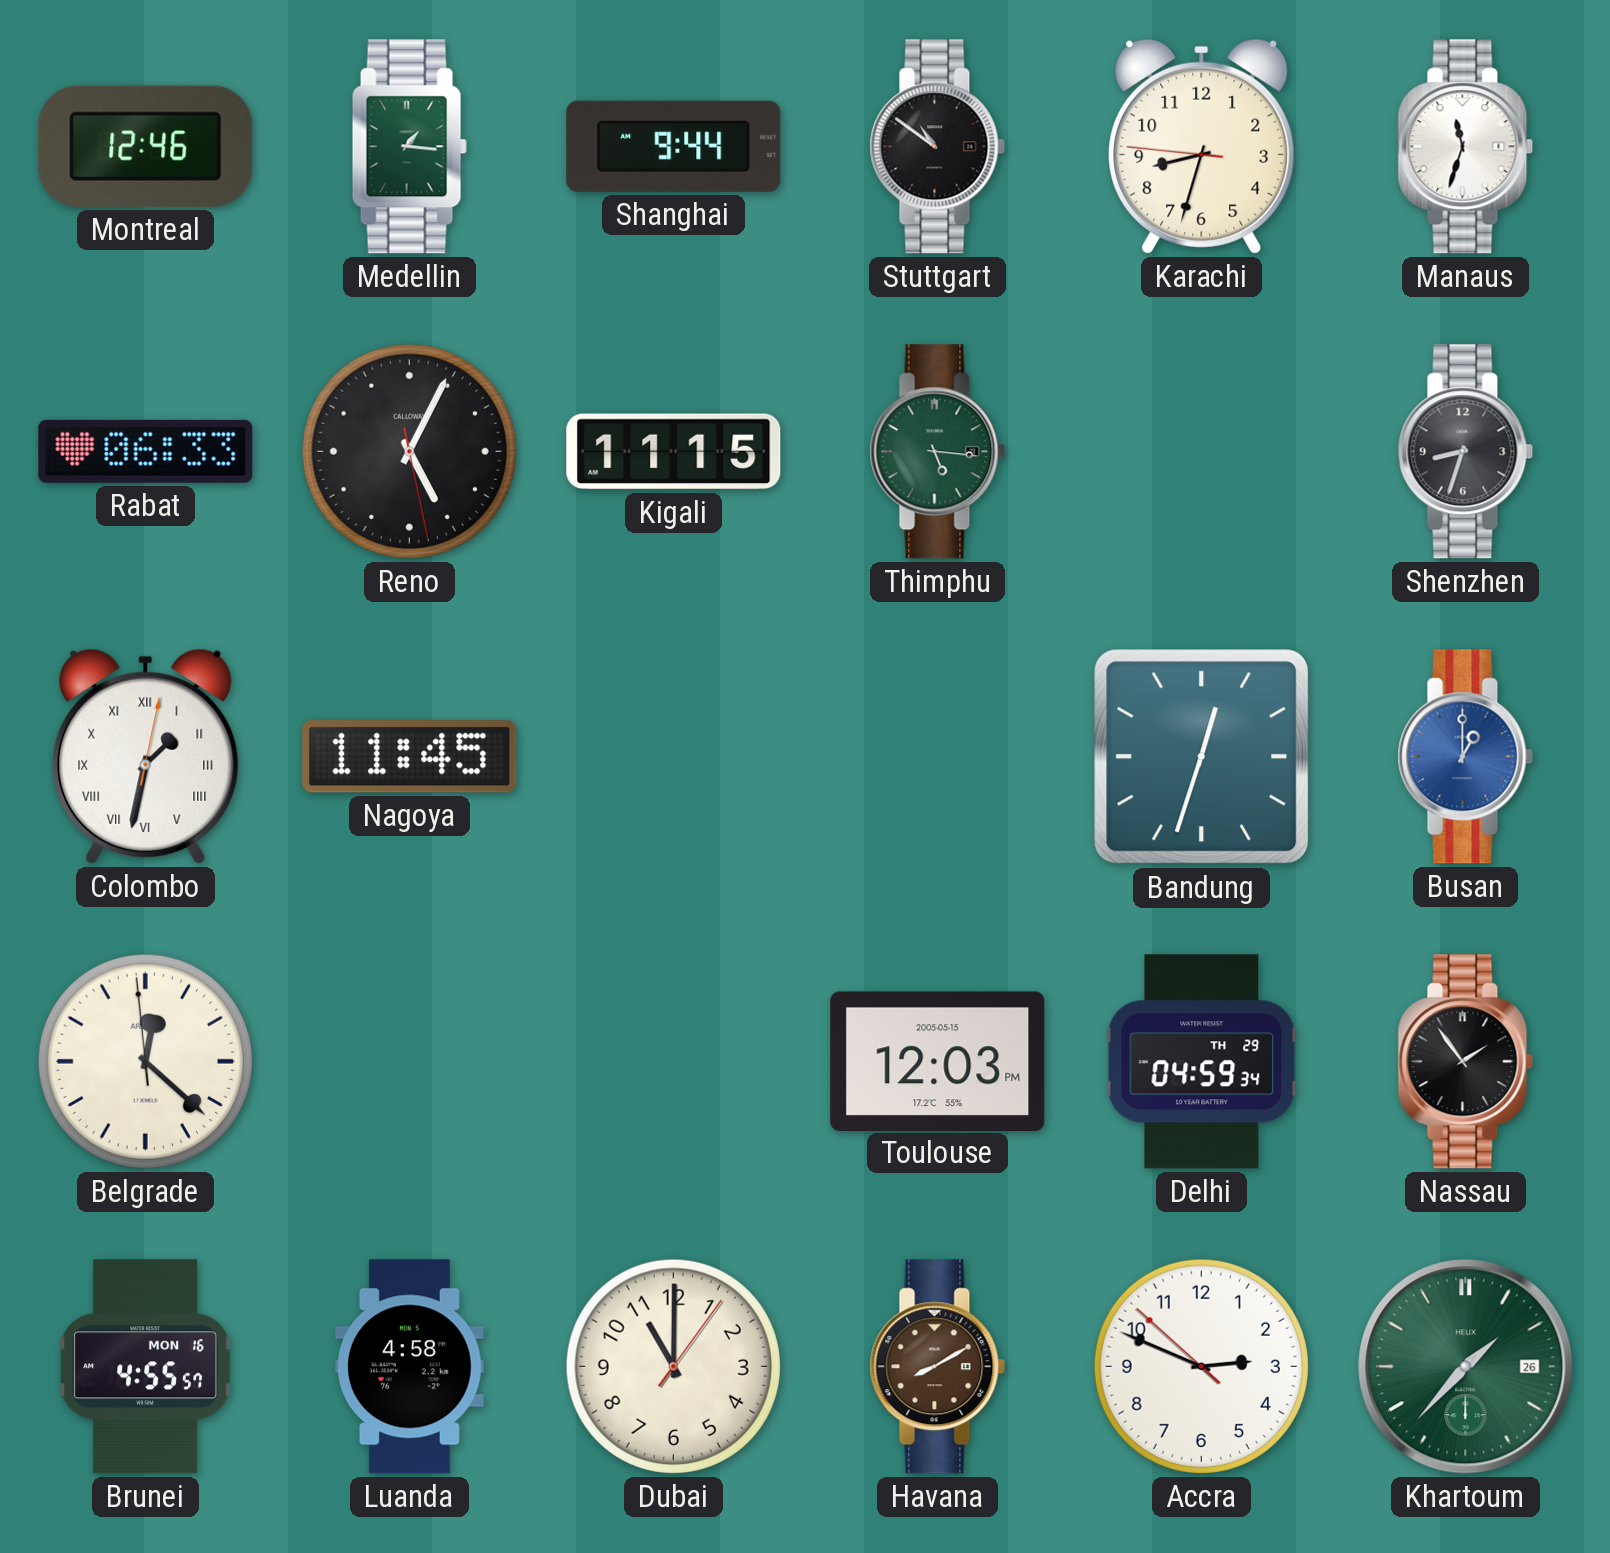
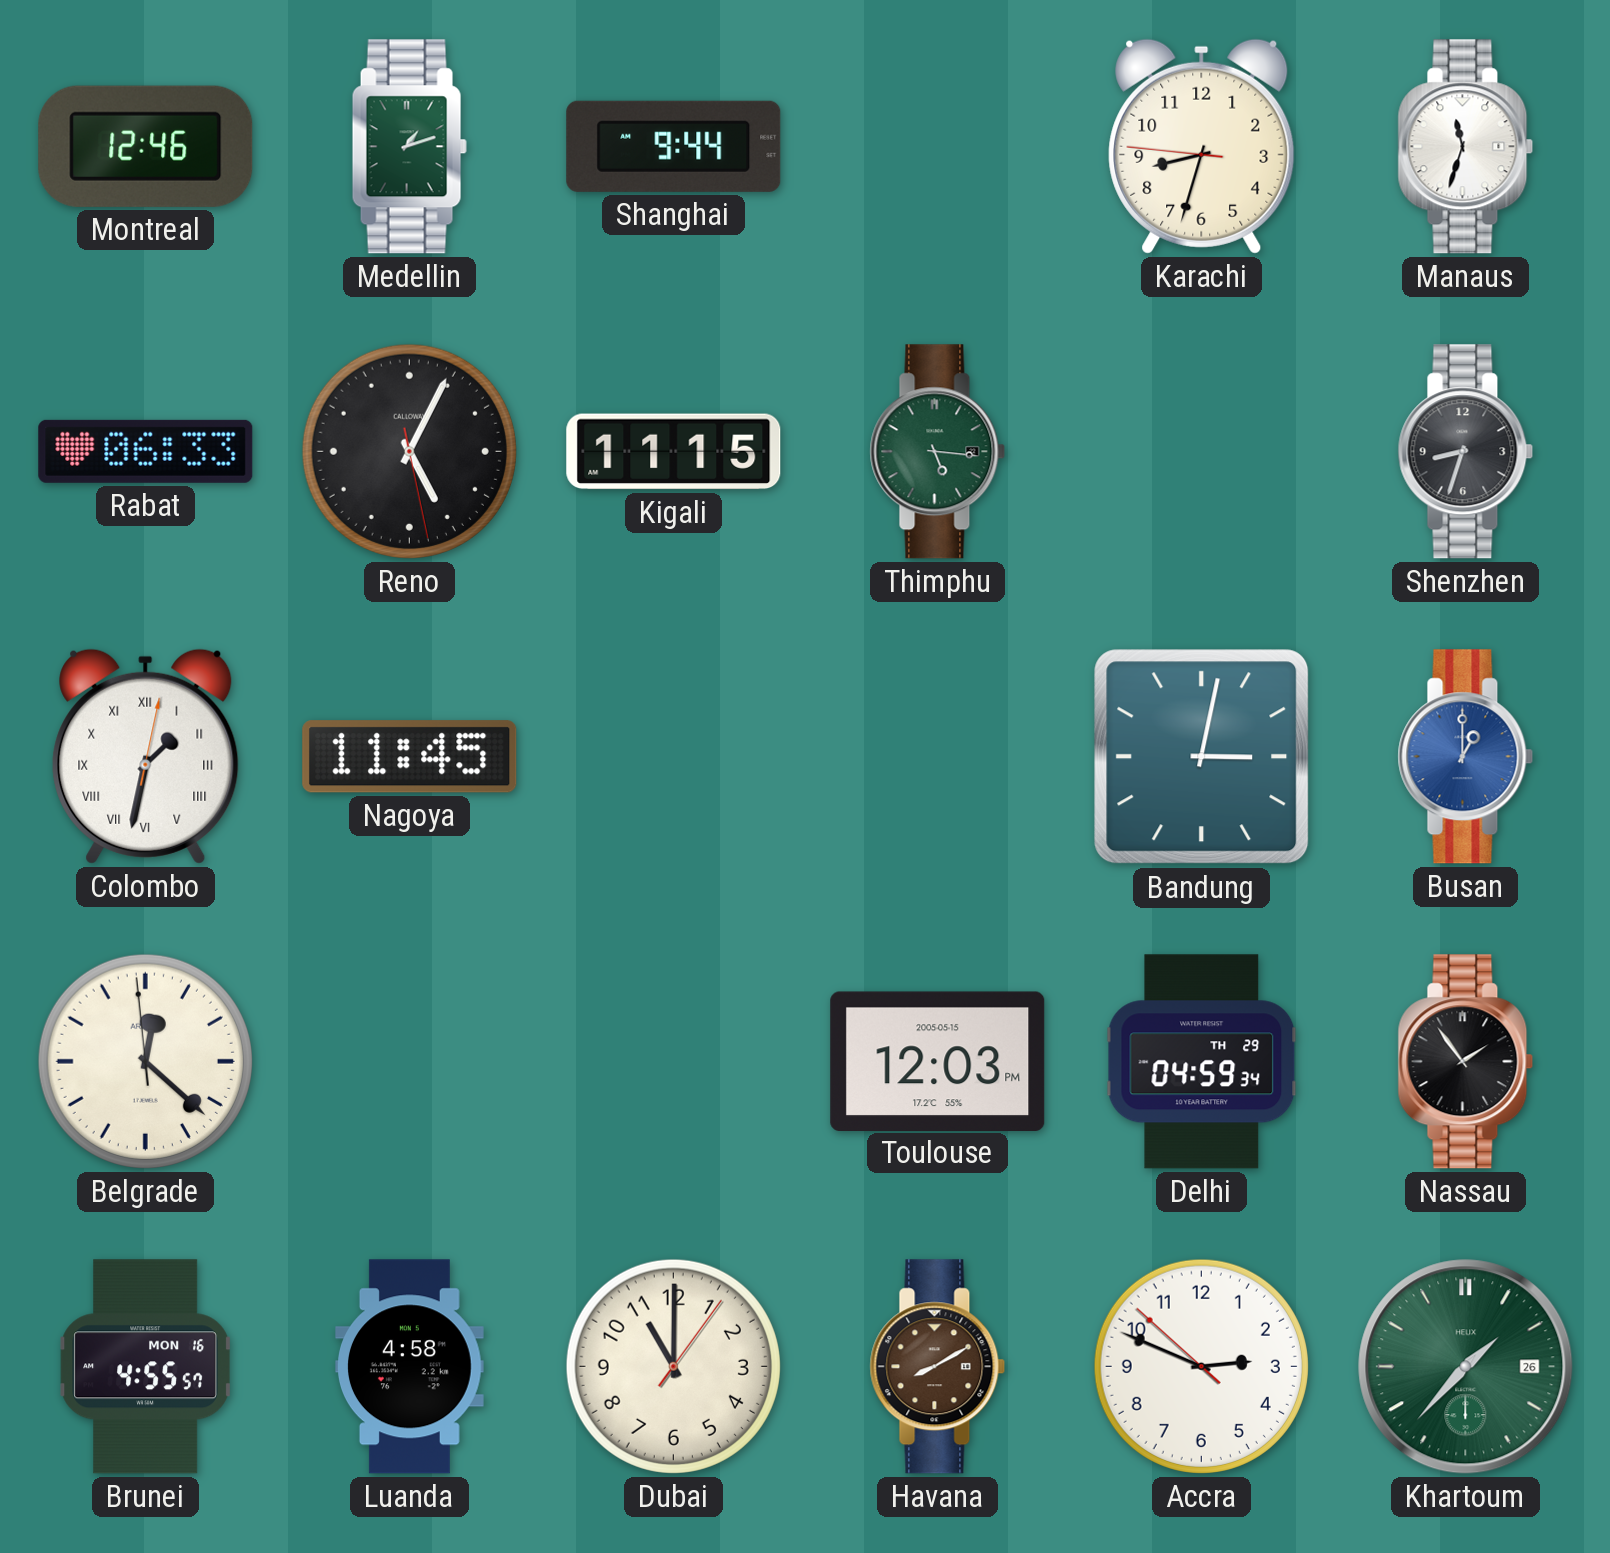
Medellin: 1:16 -> 1:12 (409, 147)
Stuttgart: 10:51 -> none (938, 147)
Bandung: 12:33 -> 3:02 (1202, 757)
